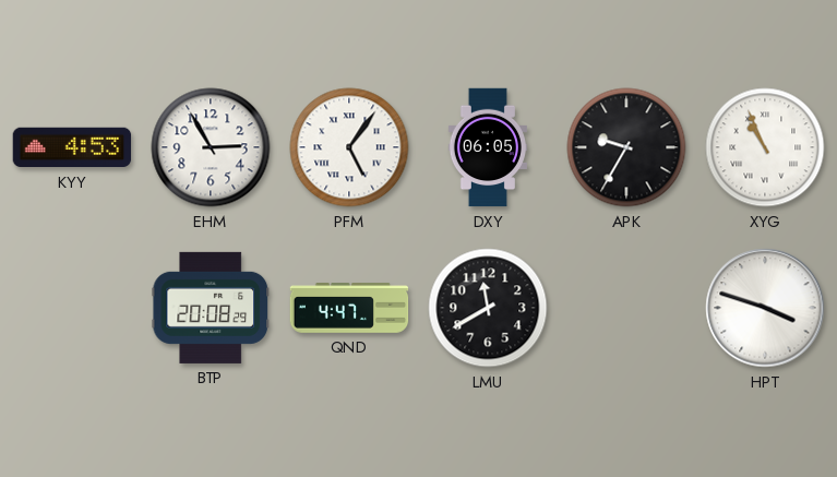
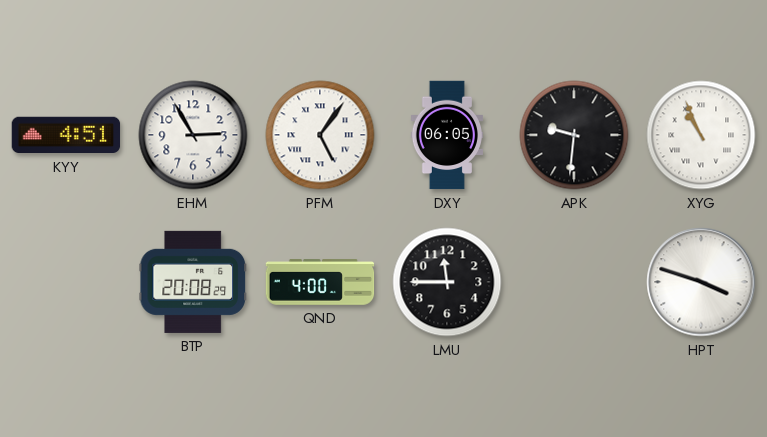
KYY: 4:53 -> 4:51 (66, 135)
APK: 9:35 -> 9:31 (574, 135)
QND: 4:47 -> 4:00 (320, 282)
LMU: 11:40 -> 11:45 (447, 282)
